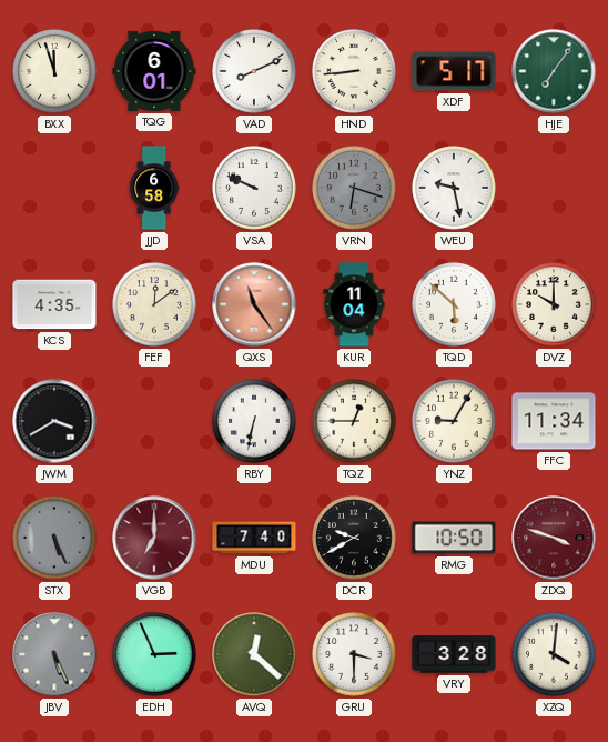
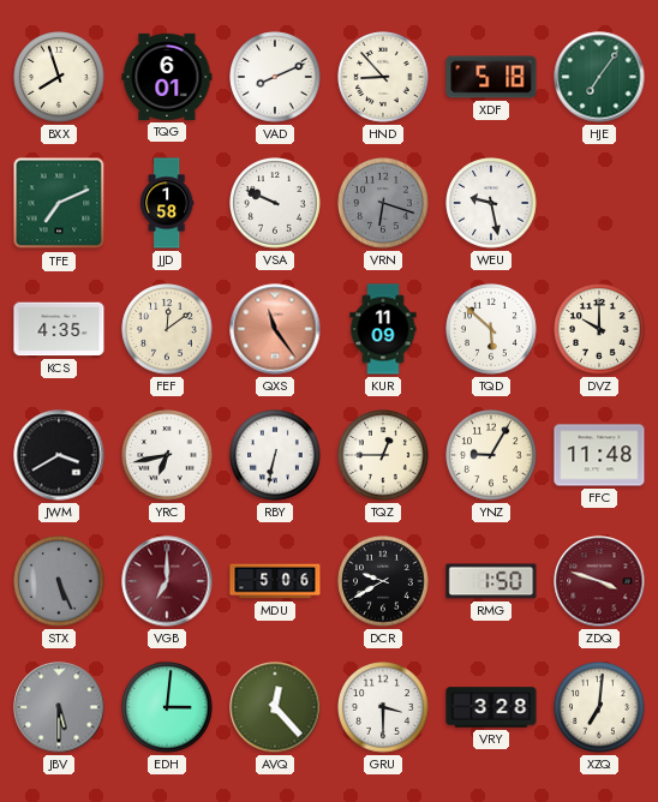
BXX: 11:57 -> 7:57 (59, 77)
HND: 8:44 -> 8:53 (383, 77)
XDF: 5:17 -> 5:18 (491, 77)
TFE: none -> 7:11 (59, 203)
JJD: 6:58 -> 1:58 (167, 203)
KUR: 11:04 -> 11:09 (383, 329)
YRC: none -> 6:43 (167, 455)
FFC: 11:34 -> 11:48 (599, 455)
MDU: 7:40 -> 5:06 (275, 581)
RMG: 10:50 -> 1:50 (491, 581)
JBV: 5:26 -> 5:30 (59, 707)
EDH: 2:56 -> 3:01 (167, 707)
AVQ: 12:22 -> 12:23 (275, 707)
XZQ: 4:01 -> 7:01 (599, 707)
